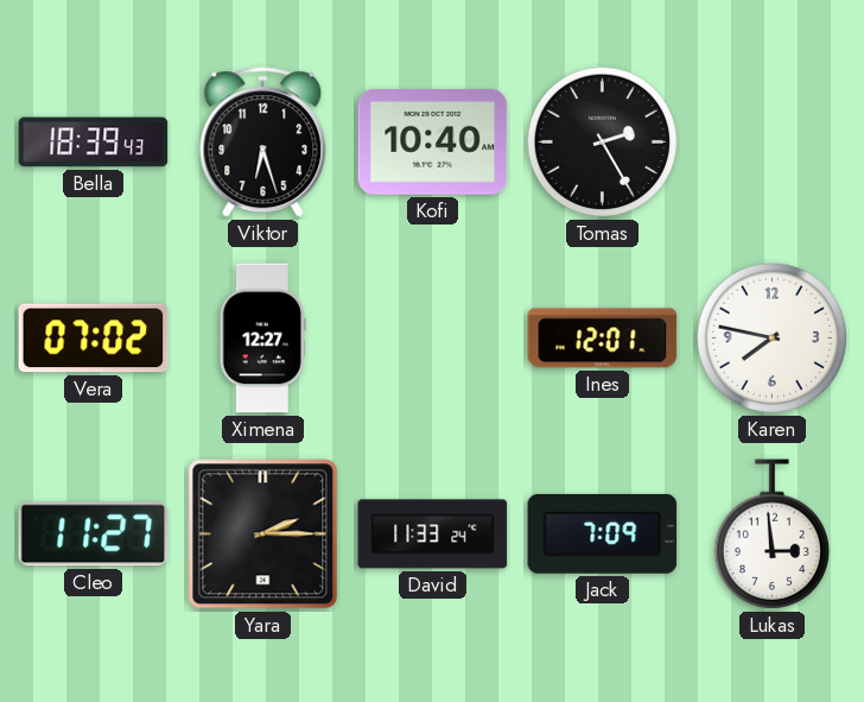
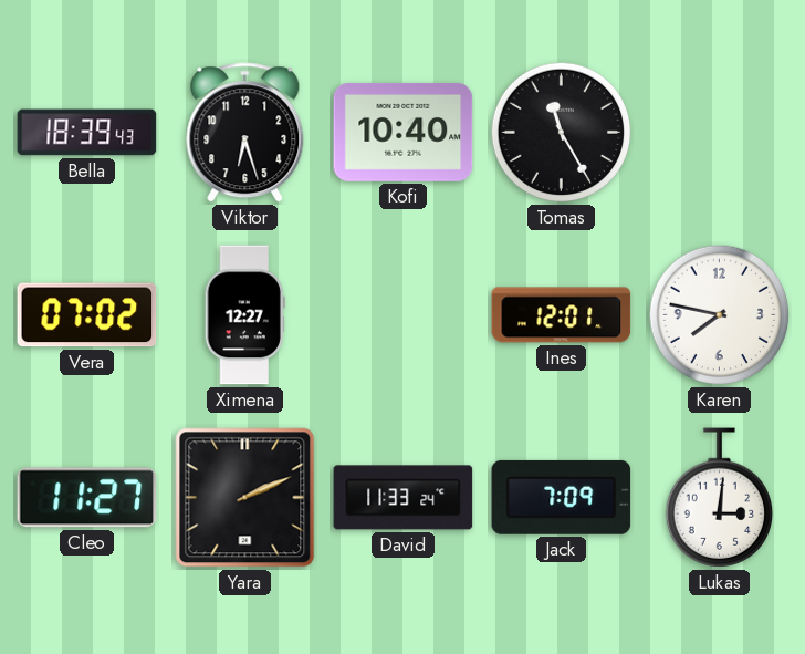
Tomas: 2:25 -> 11:25 (562, 133)
Yara: 2:15 -> 2:11 (245, 498)
Lukas: 2:59 -> 3:01 (719, 498)
